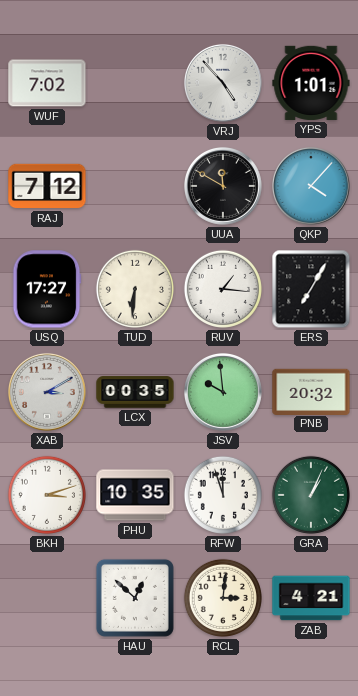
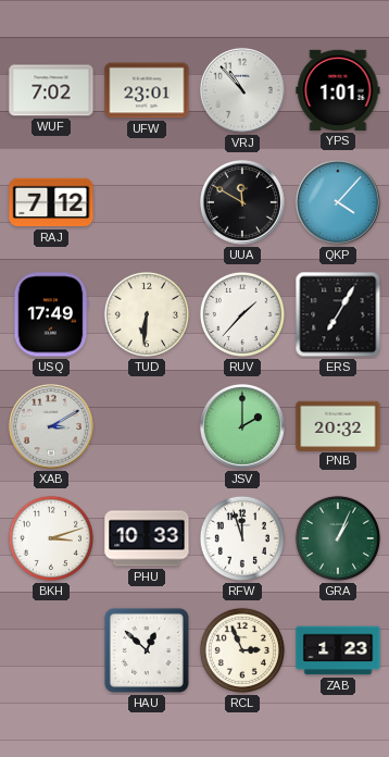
UFW: none -> 23:01 (147, 90)
VRJ: 4:53 -> 10:53 (242, 90)
USQ: 17:27 -> 17:49 (51, 314)
RUV: 1:16 -> 1:37 (242, 314)
LCX: 00:35 -> none (135, 392)
JSV: 9:59 -> 2:00 (242, 426)
PHU: 10:35 -> 10:33 (147, 538)
RCL: 3:01 -> 2:56 (242, 650)
ZAB: 4:21 -> 1:23 (338, 650)
